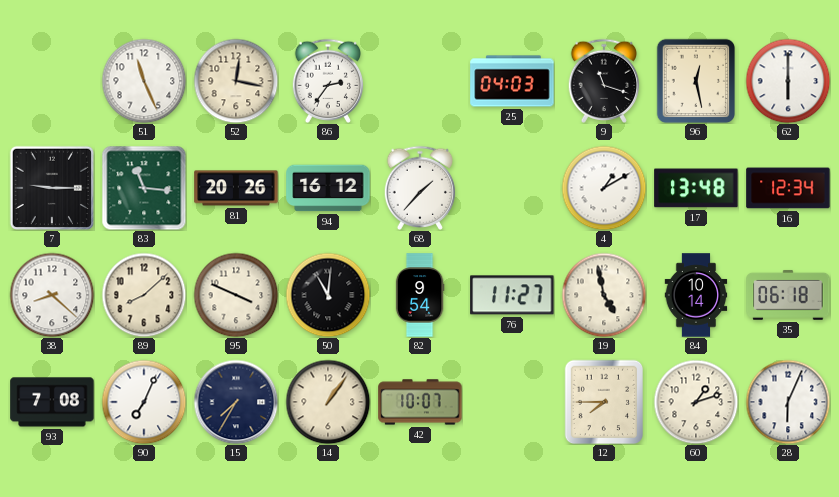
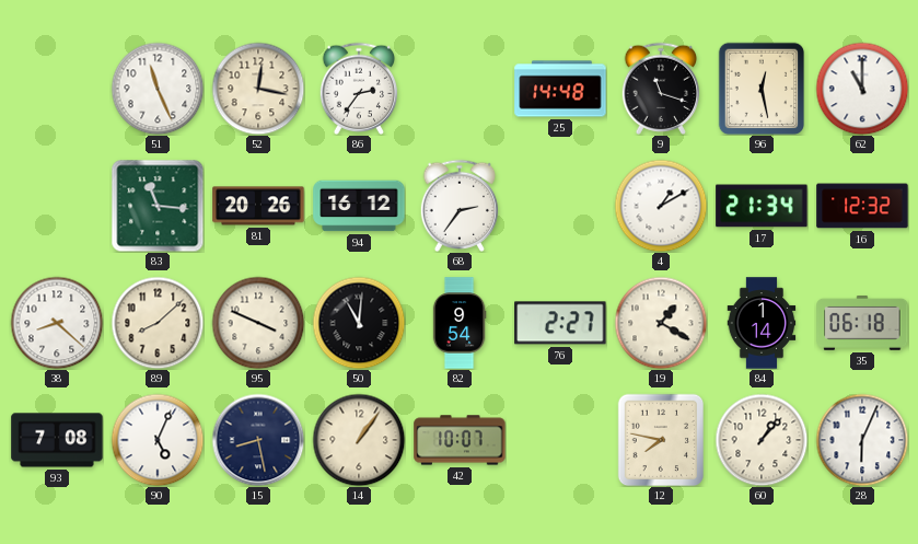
25: 04:03 -> 14:48 (560, 89)
62: 6:00 -> 11:00 (862, 89)
7: 9:15 -> none (51, 187)
68: 1:37 -> 2:36 (460, 206)
17: 13:48 -> 21:34 (762, 206)
16: 12:34 -> 12:32 (862, 206)
76: 11:27 -> 2:27 (560, 323)
19: 4:58 -> 1:20 (661, 323)
84: 10:14 -> 1:14 (762, 323)
90: 7:04 -> 5:04 (158, 440)
15: 7:35 -> 8:28 (258, 440)
12: 7:45 -> 7:47 (661, 440)
60: 1:12 -> 1:07 (762, 440)
